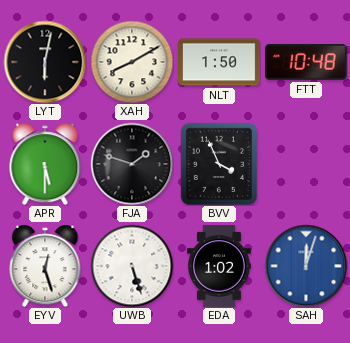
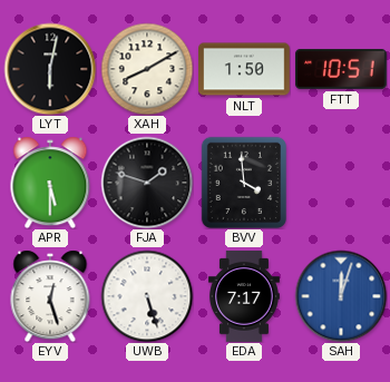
FTT: 10:48 -> 10:51 (342, 69)
BVV: 3:56 -> 3:59 (244, 182)
EDA: 1:02 -> 7:17 (244, 296)
